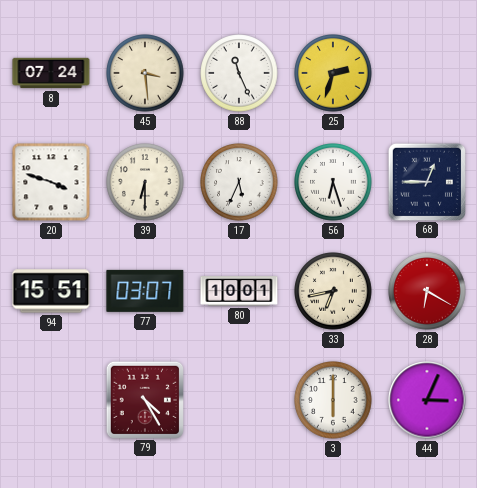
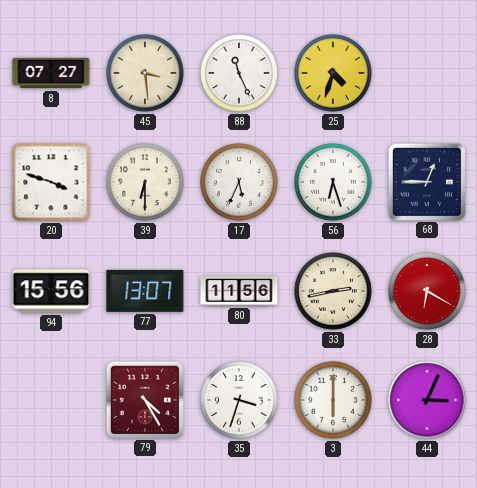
8: 07:24 -> 07:27 (51, 73)
25: 2:33 -> 4:33 (333, 73)
94: 15:51 -> 15:56 (51, 291)
77: 03:07 -> 13:07 (145, 291)
80: 10:01 -> 11:56 (239, 291)
33: 6:43 -> 2:43 (333, 291)
35: none -> 3:33 (239, 400)
